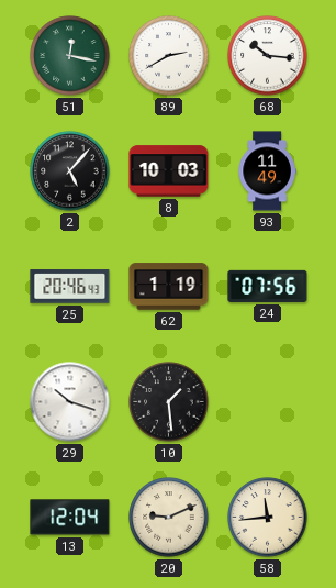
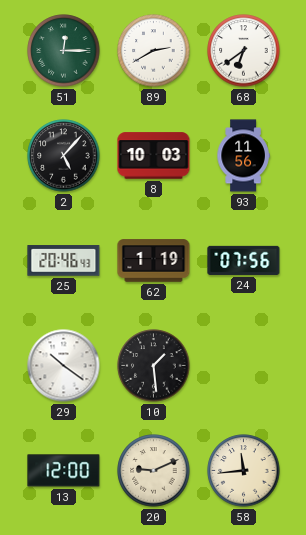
51: 12:17 -> 12:15 (64, 51)
68: 10:16 -> 6:39 (244, 51)
93: 11:49 -> 11:56 (243, 156)
29: 10:18 -> 10:21 (64, 366)
13: 12:04 -> 12:00 (64, 471)
